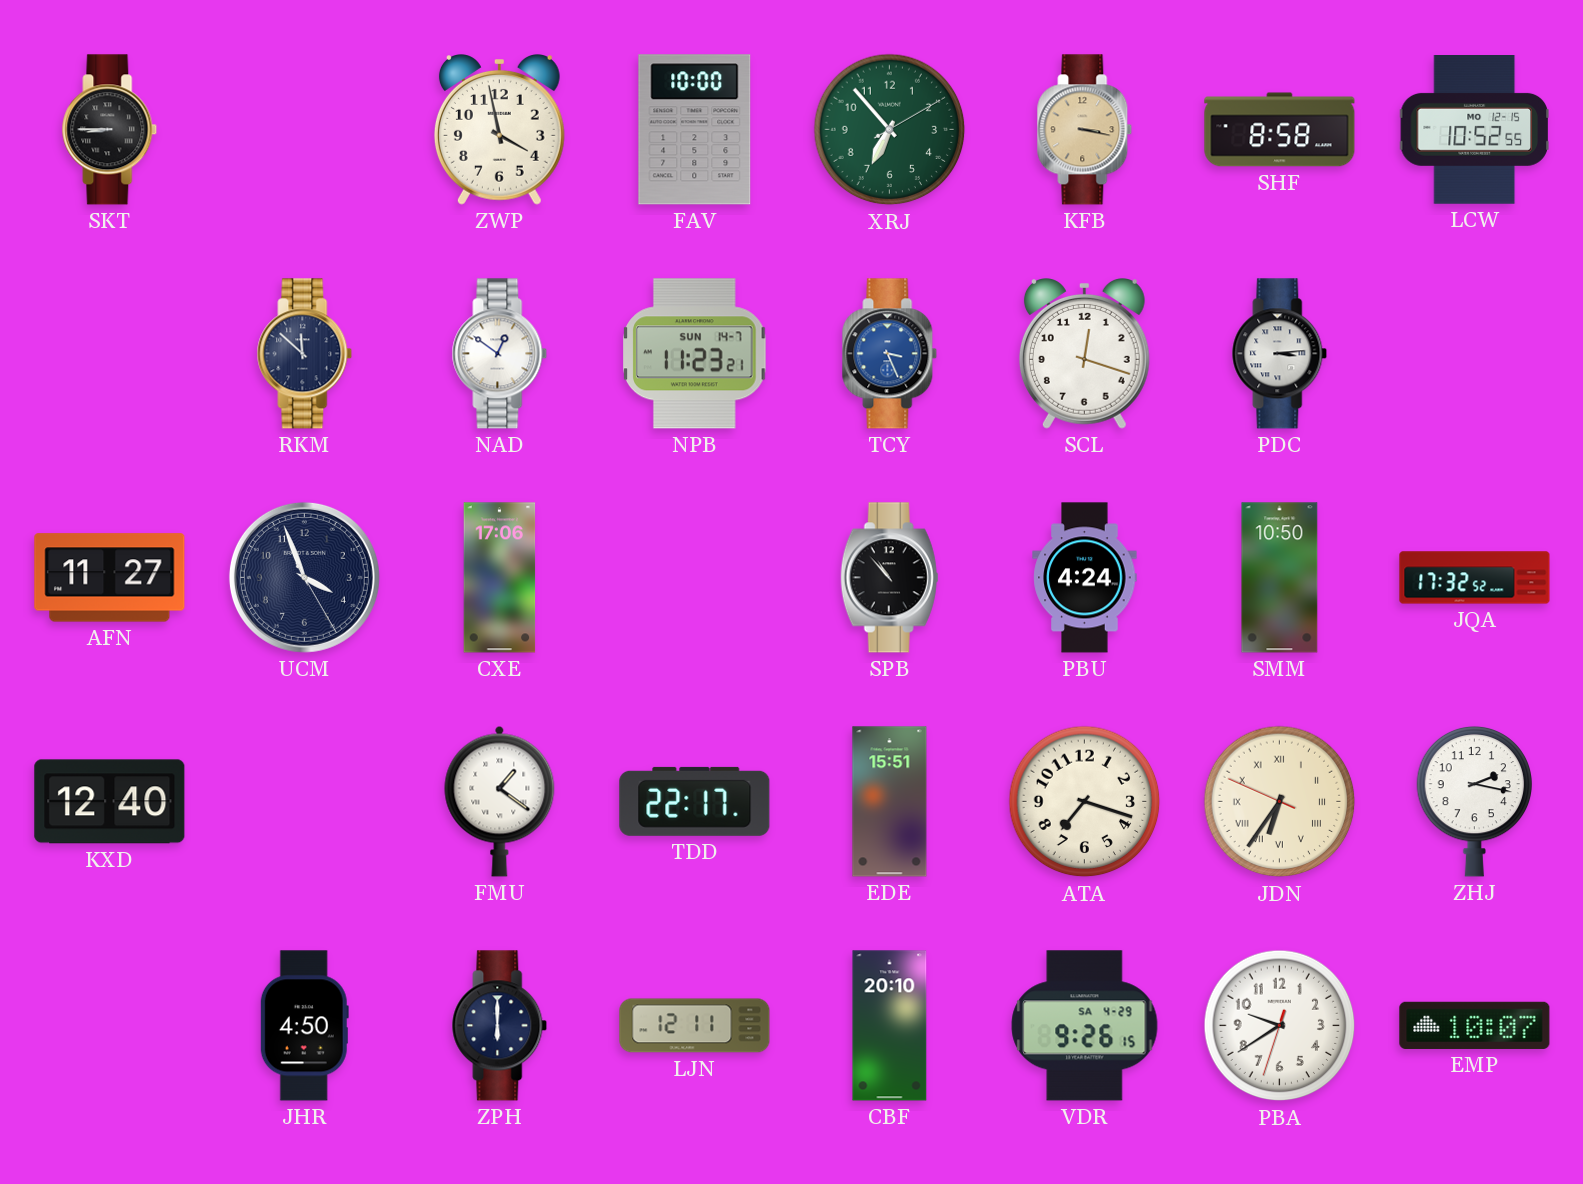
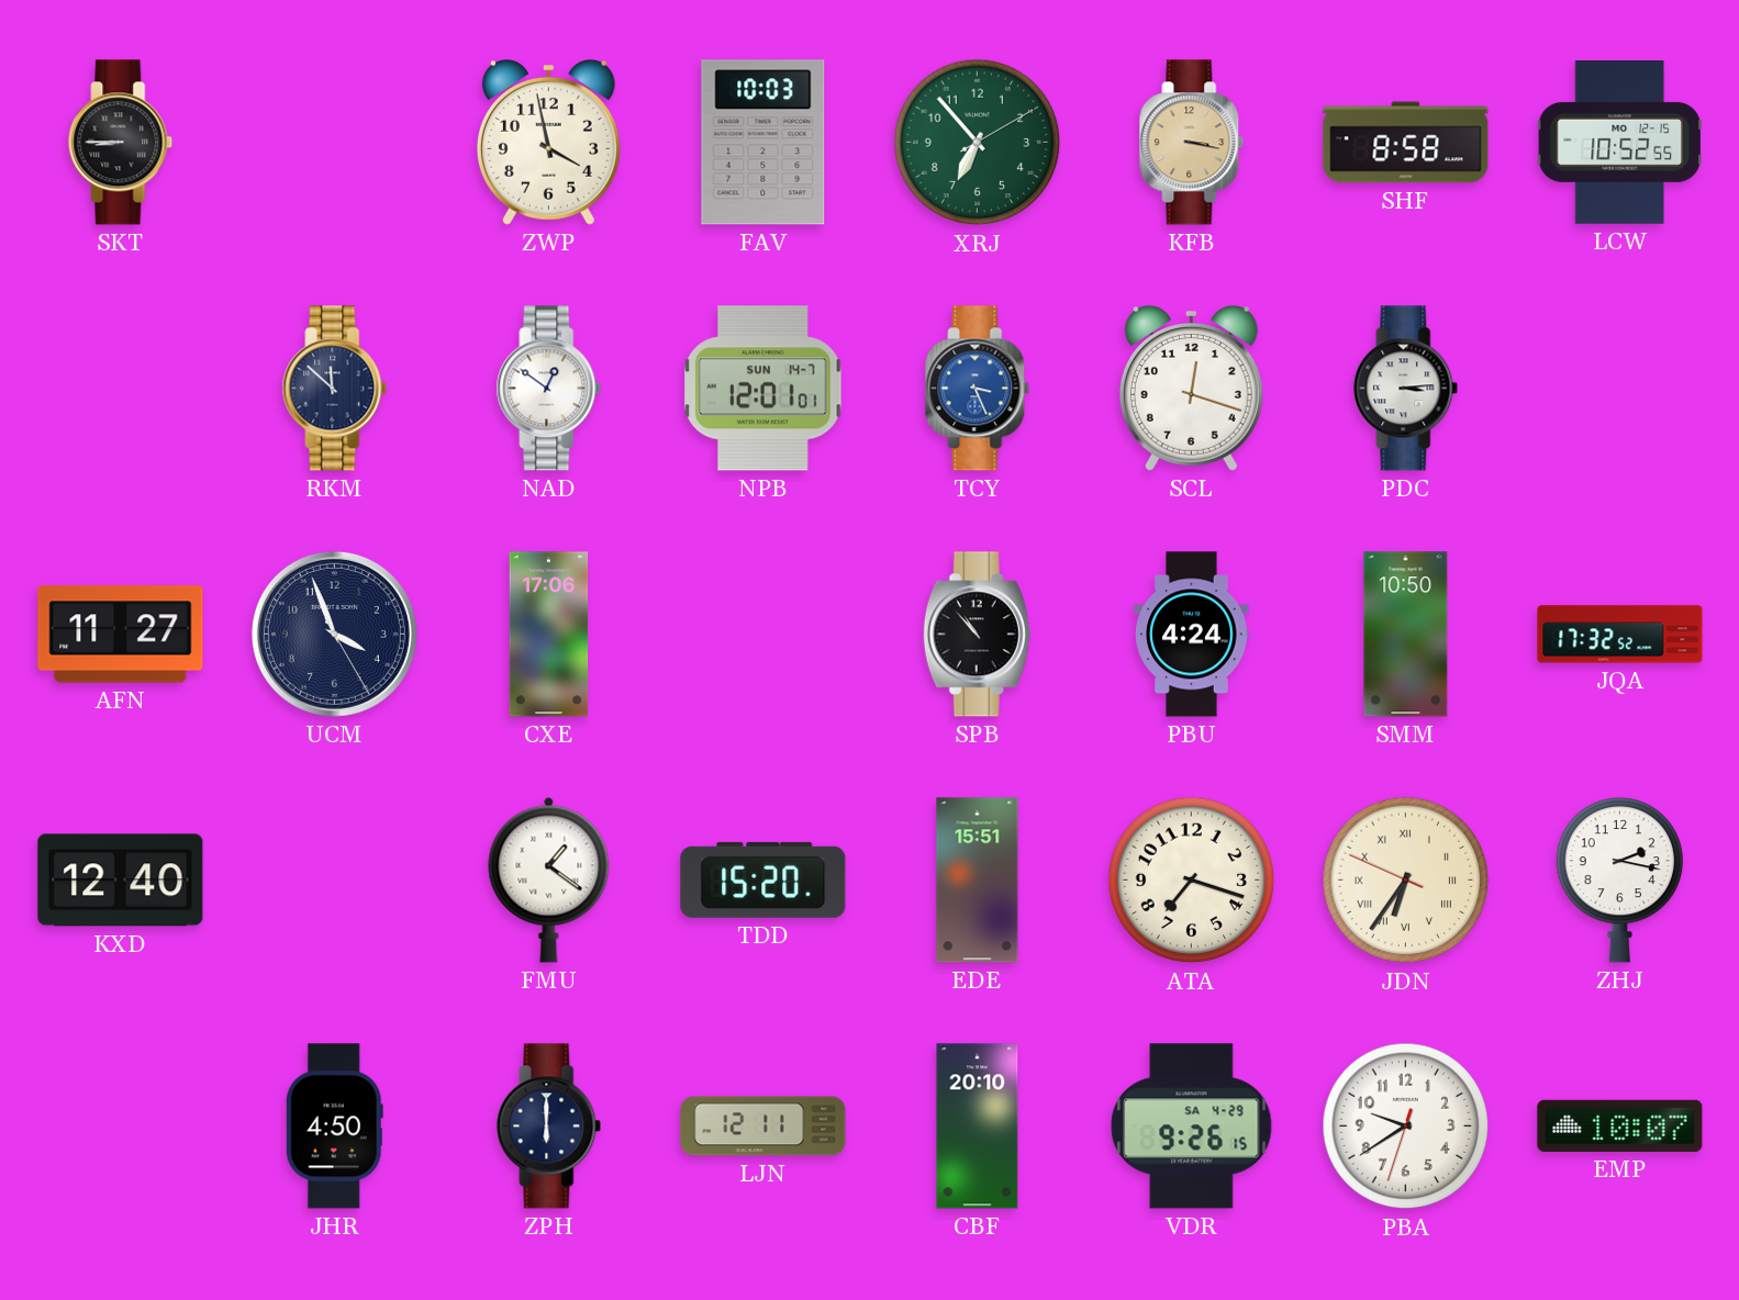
FAV: 10:00 -> 10:03 (763, 143)
NPB: 11:23 -> 12:01 (763, 389)
TDD: 22:17 -> 15:20 (763, 879)
